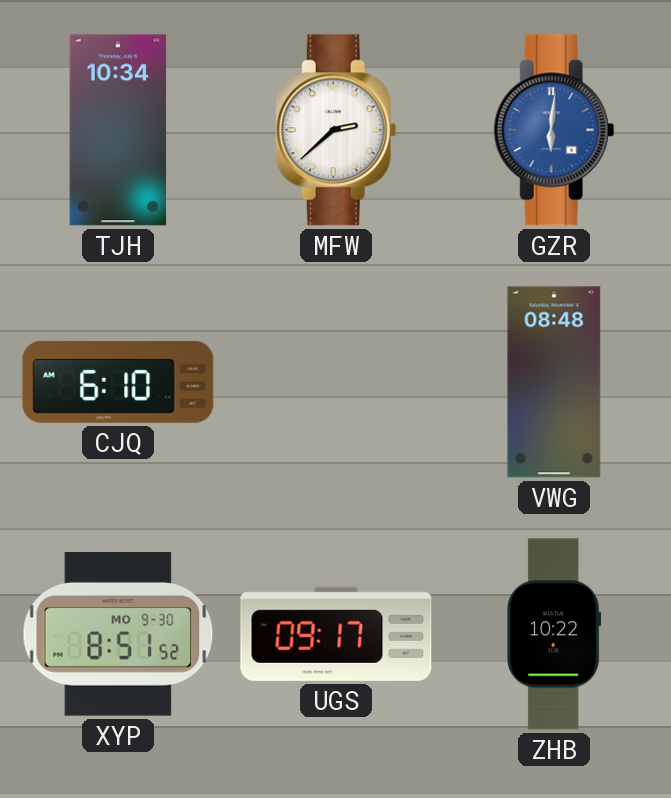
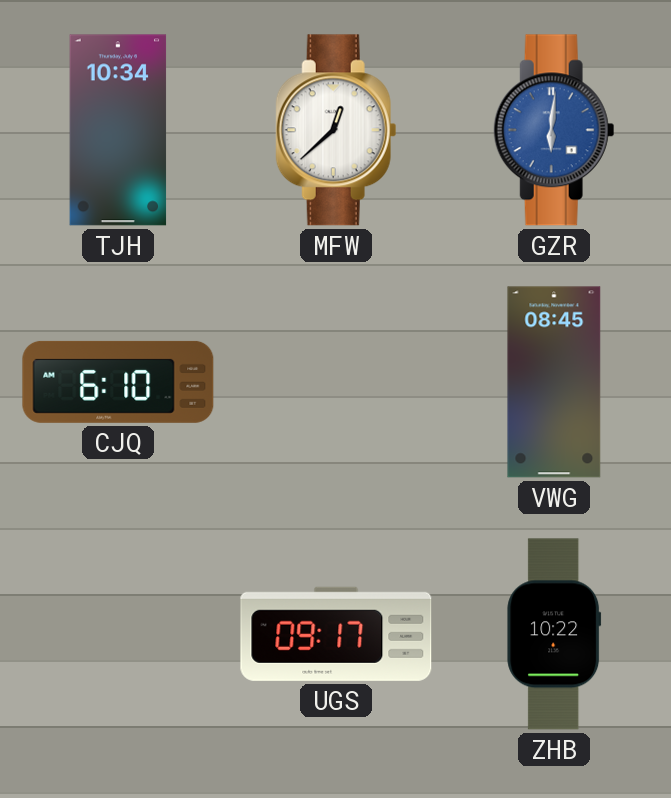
MFW: 2:38 -> 12:38 (336, 130)
VWG: 08:48 -> 08:45 (554, 382)
XYP: 8:51 -> none (118, 635)
